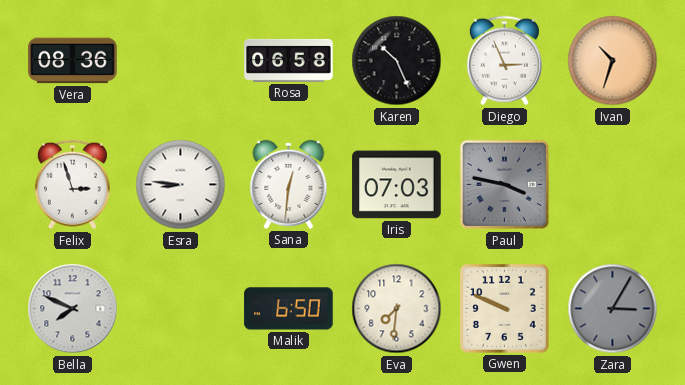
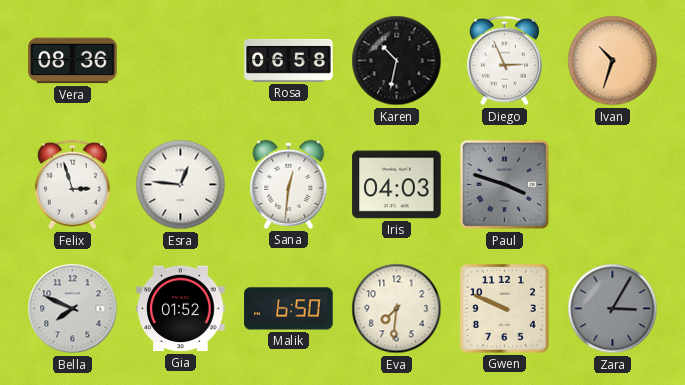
Karen: 10:26 -> 10:32 (397, 61)
Esra: 8:46 -> 12:46 (181, 185)
Iris: 07:03 -> 04:03 (397, 185)
Paul: 3:47 -> 3:48 (505, 185)
Gia: none -> 01:52 (181, 309)
